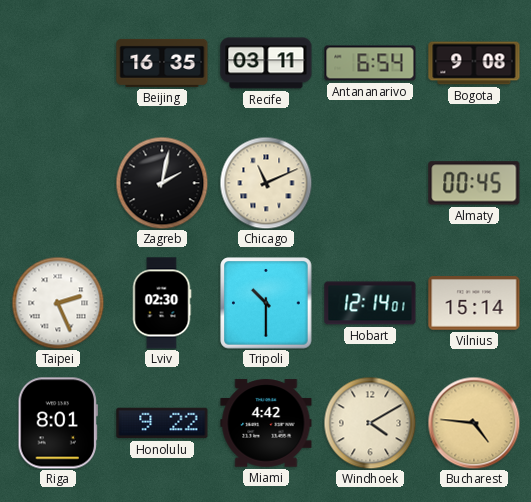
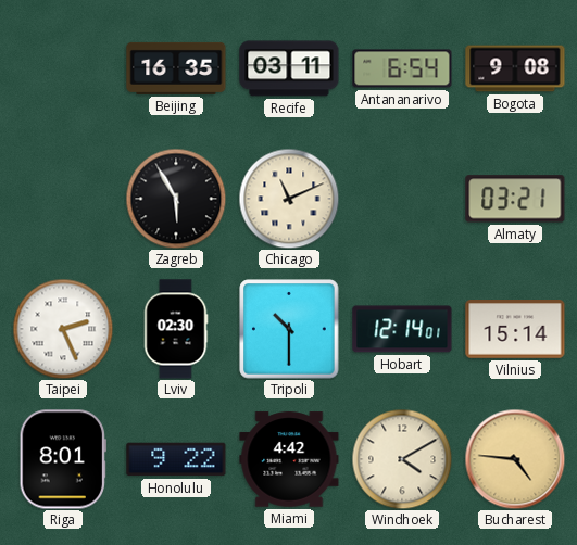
Zagreb: 2:02 -> 5:55 (176, 199)
Almaty: 00:45 -> 03:21 (515, 199)
